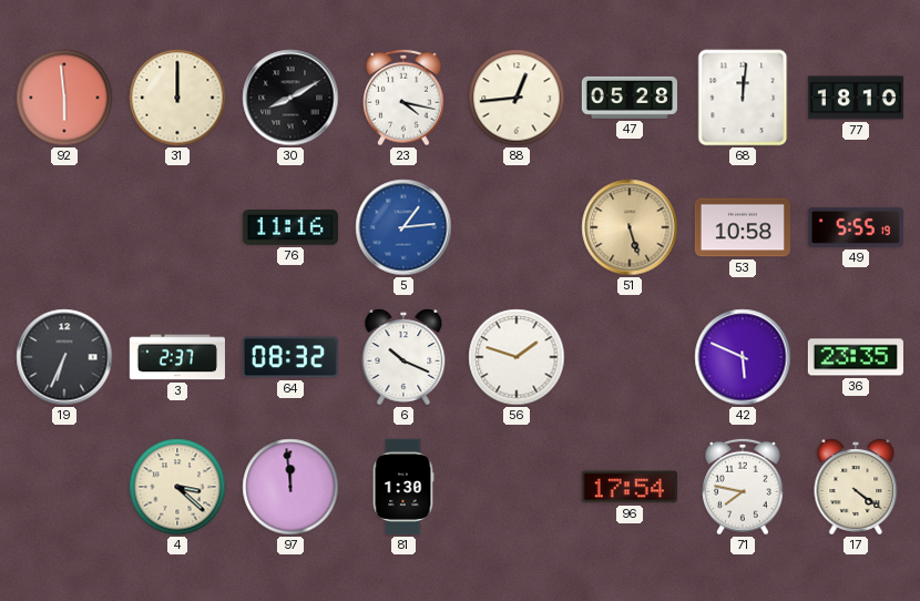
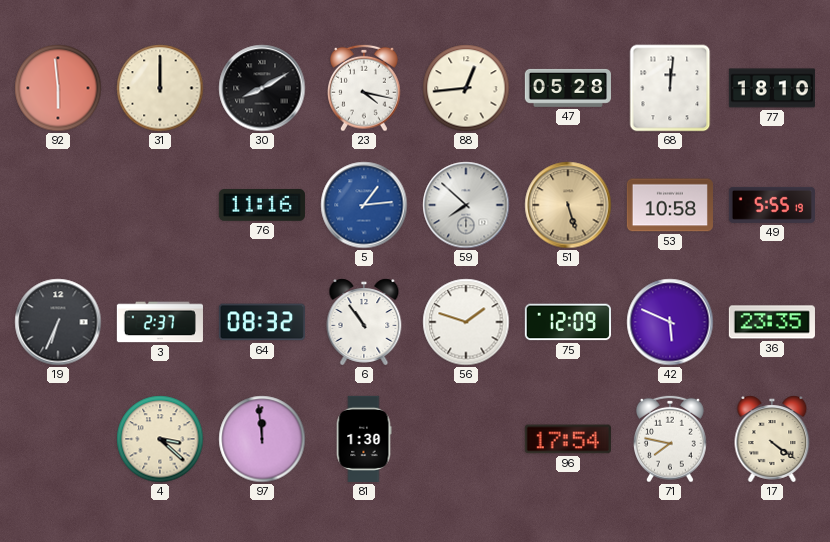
59: none -> 7:52 (466, 205)
6: 10:19 -> 10:54 (364, 322)
75: none -> 12:09 (568, 322)
